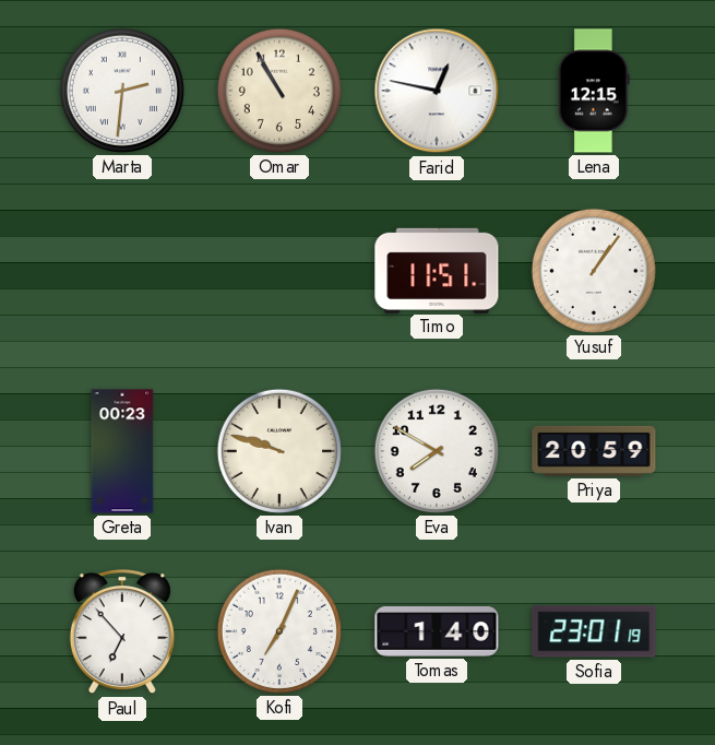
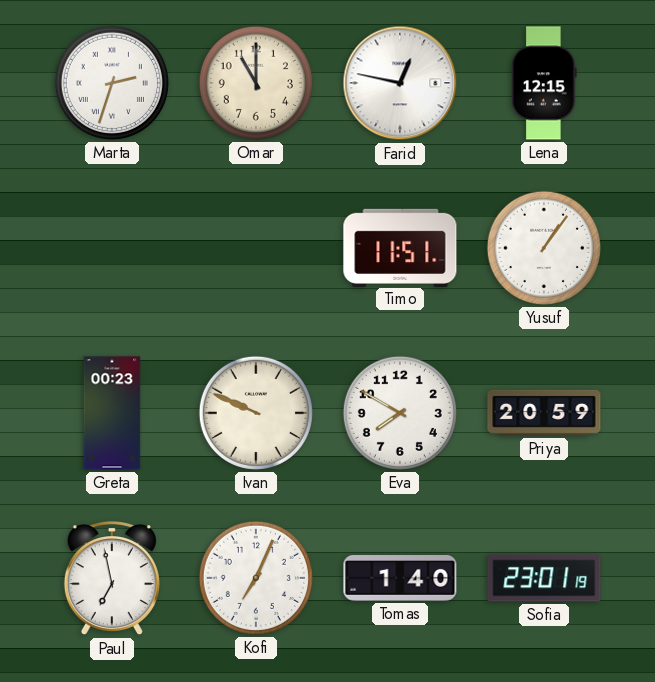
Marta: 2:31 -> 2:33 (112, 83)
Omar: 10:55 -> 11:00 (256, 83)
Ivan: 9:48 -> 9:49 (256, 413)
Paul: 6:53 -> 6:58 (112, 579)
